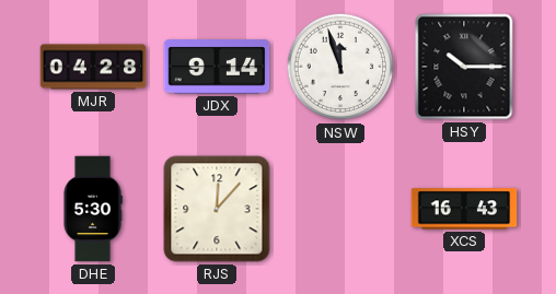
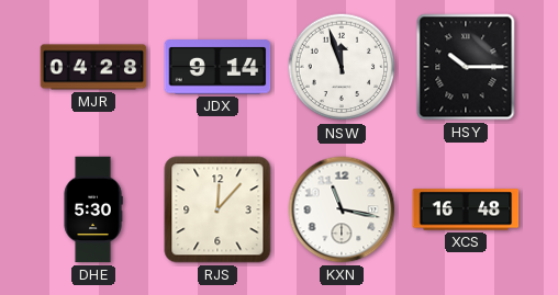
KXN: none -> 11:17 (342, 209)
XCS: 16:43 -> 16:48 (466, 209)
